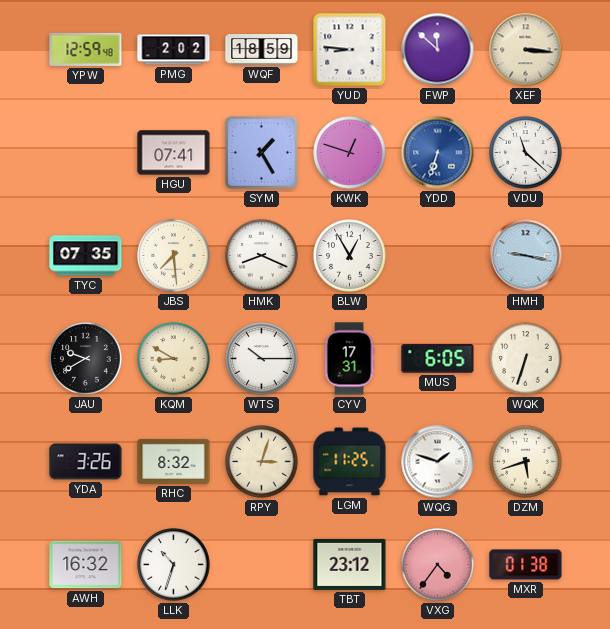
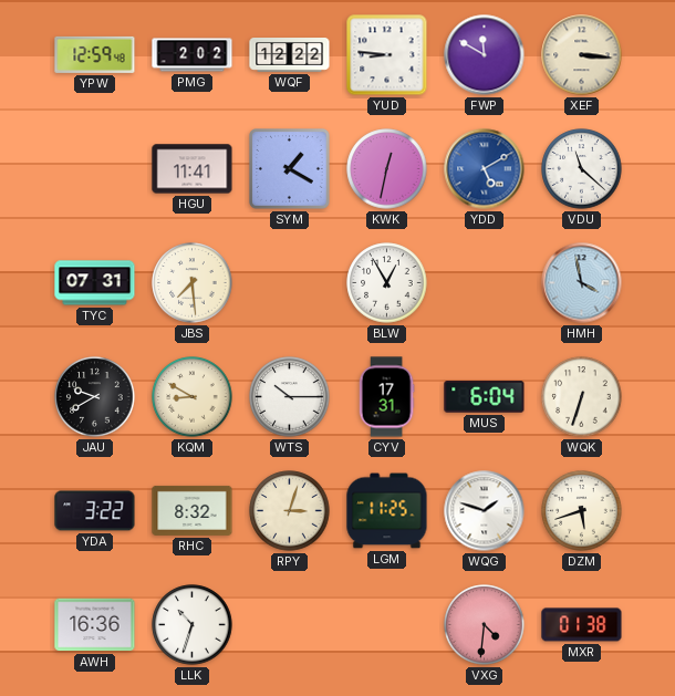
WQF: 18:59 -> 12:22 (290, 55)
FWP: 11:52 -> 11:50 (485, 55)
HGU: 07:41 -> 11:41 (193, 169)
SYM: 1:25 -> 1:20 (290, 169)
KWK: 12:48 -> 12:32 (387, 169)
YDD: 6:33 -> 5:10 (485, 169)
TYC: 07:35 -> 07:31 (95, 283)
HMK: 8:19 -> none (262, 256)
HMH: 9:17 -> 3:58 (582, 283)
MUS: 6:05 -> 6:04 (485, 397)
YDA: 3:26 -> 3:22 (95, 511)
AWH: 16:32 -> 16:36 (95, 625)
TBT: 23:12 -> none (350, 564)
VXG: 4:36 -> 4:31 (485, 625)
